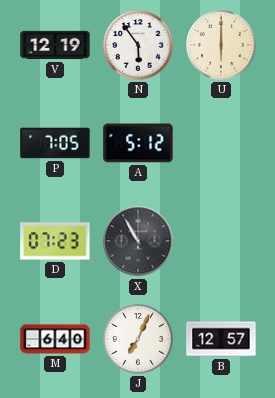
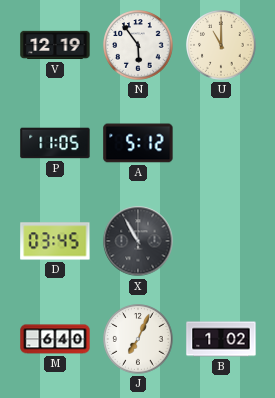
U: 6:00 -> 11:00 (221, 45)
P: 7:05 -> 11:05 (55, 143)
D: 07:23 -> 03:45 (55, 241)
B: 12:57 -> 1:02 (221, 339)
